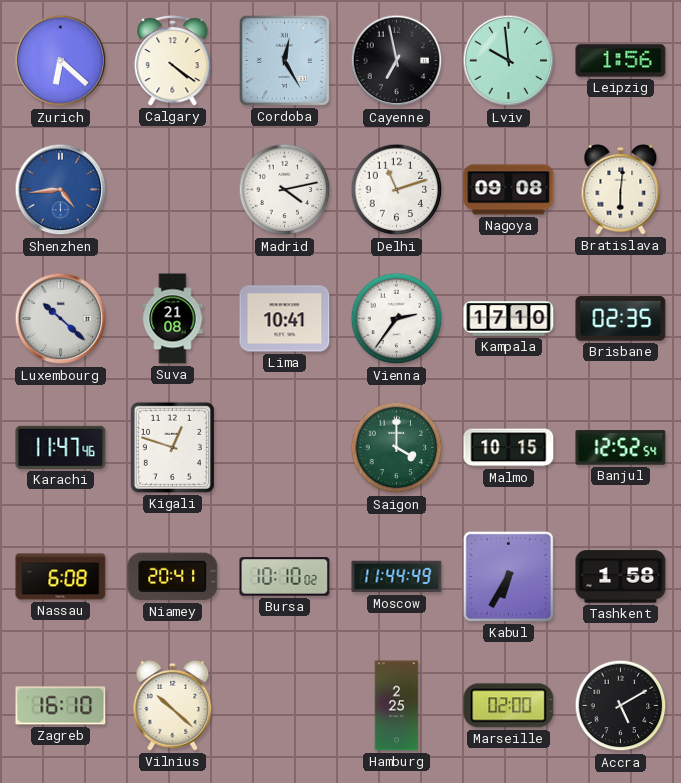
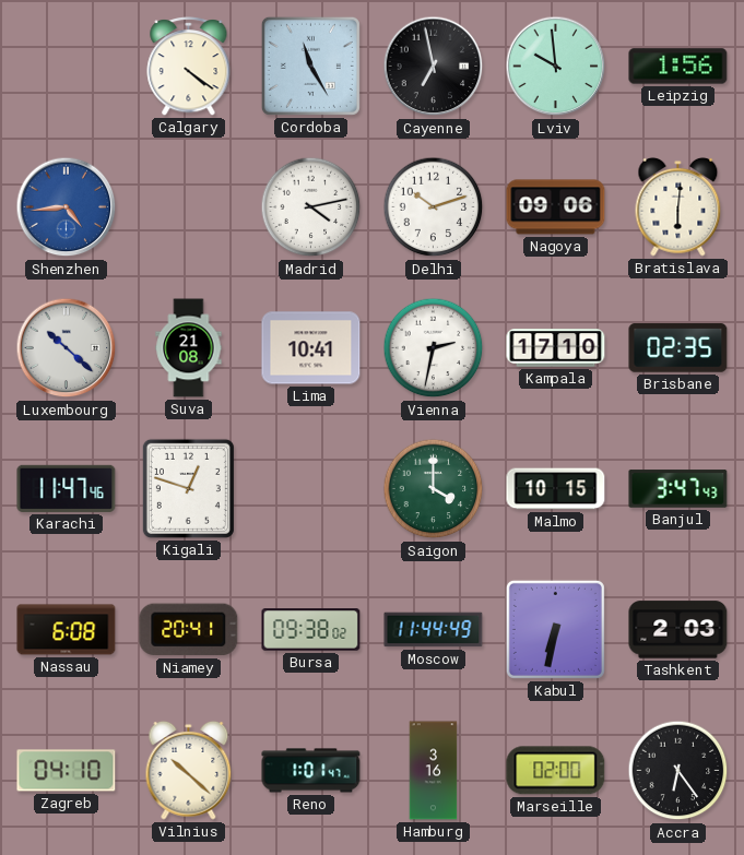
Zurich: 6:22 -> none (61, 61)
Cordoba: 12:25 -> 11:25 (310, 66)
Delhi: 11:12 -> 10:12 (434, 207)
Nagoya: 09:08 -> 09:06 (556, 207)
Vienna: 2:36 -> 2:32 (434, 348)
Banjul: 12:52 -> 3:47 (678, 489)
Bursa: 10:10 -> 09:38 (311, 630)
Kabul: 6:35 -> 6:32 (555, 629)
Tashkent: 1:58 -> 2:03 (678, 630)
Zagreb: 16:10 -> 04:10 (67, 771)
Reno: none -> 1:01 (311, 771)
Hamburg: 2:25 -> 3:16 (434, 771)
Accra: 5:10 -> 6:24 (678, 771)
